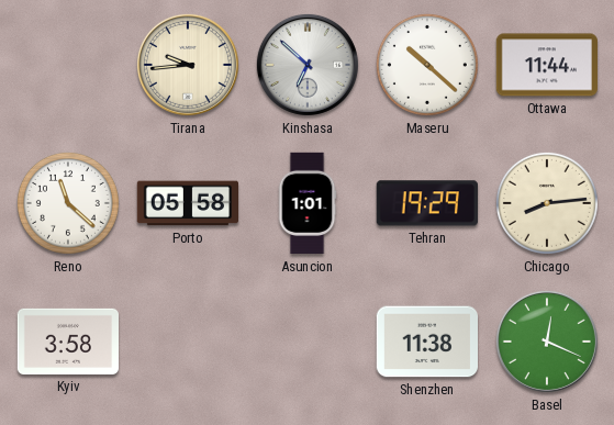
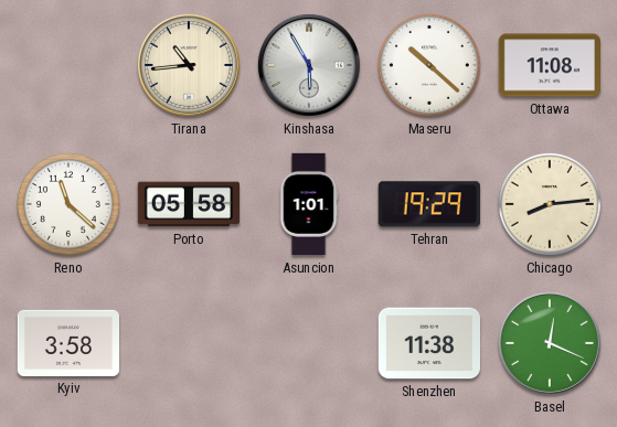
Tirana: 9:44 -> 10:44 (189, 65)
Kinshasa: 6:52 -> 5:55 (309, 65)
Ottawa: 11:44 -> 11:08 (549, 65)
